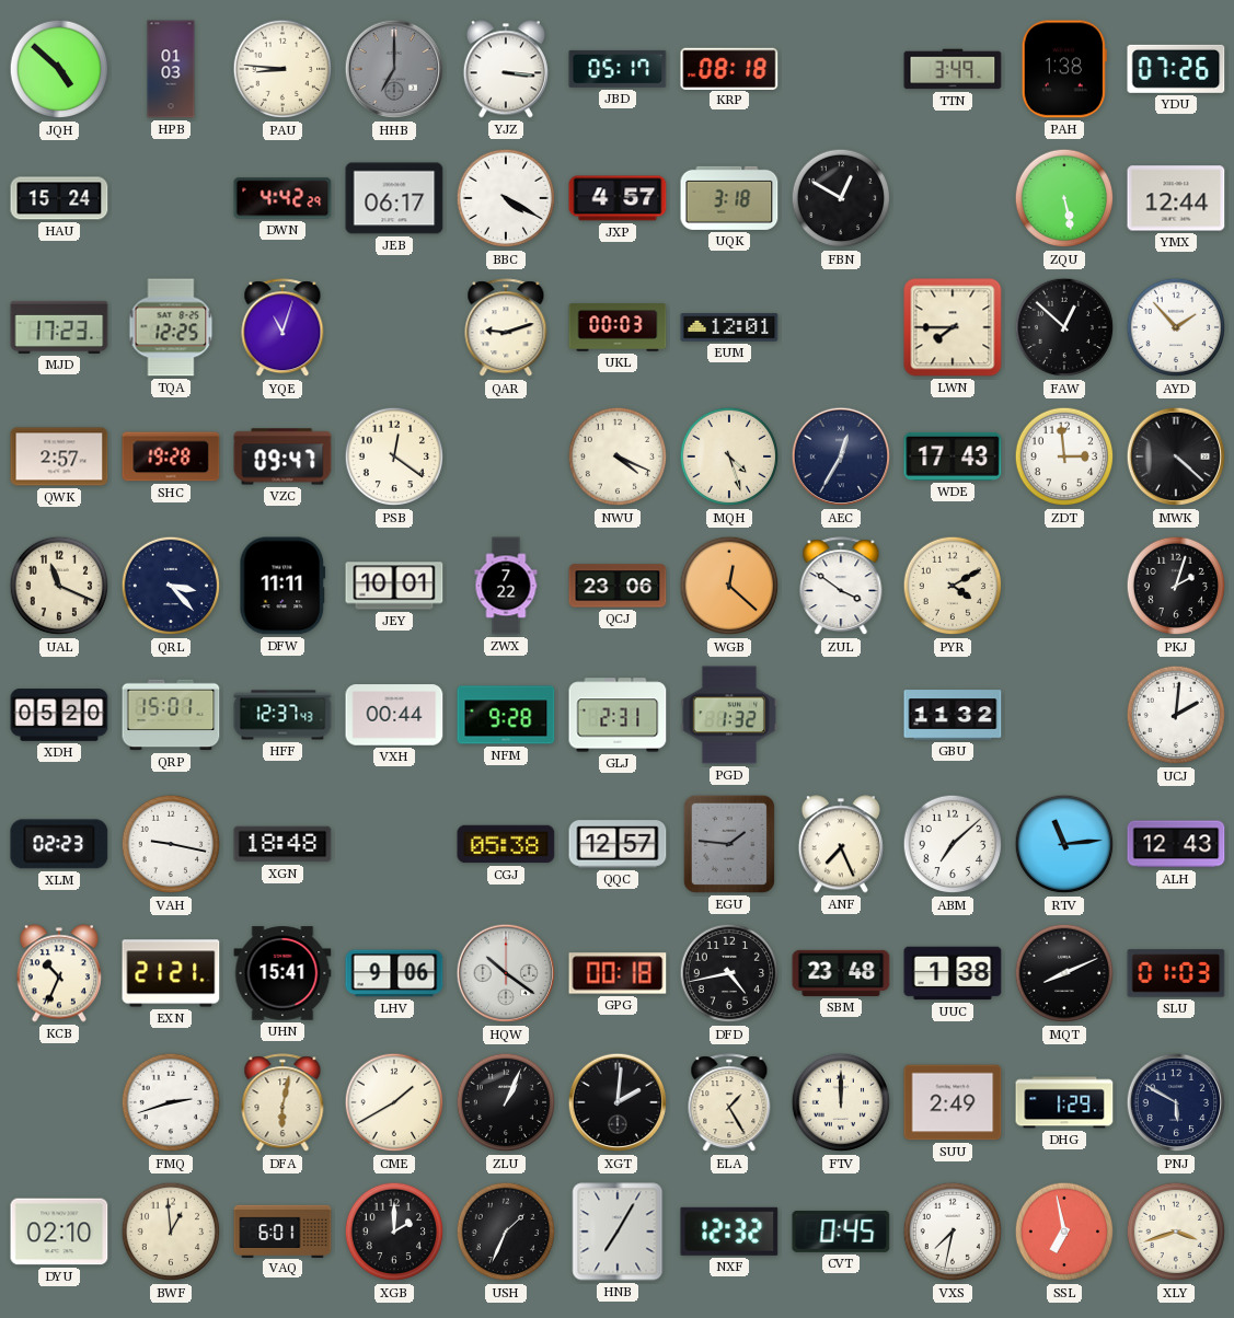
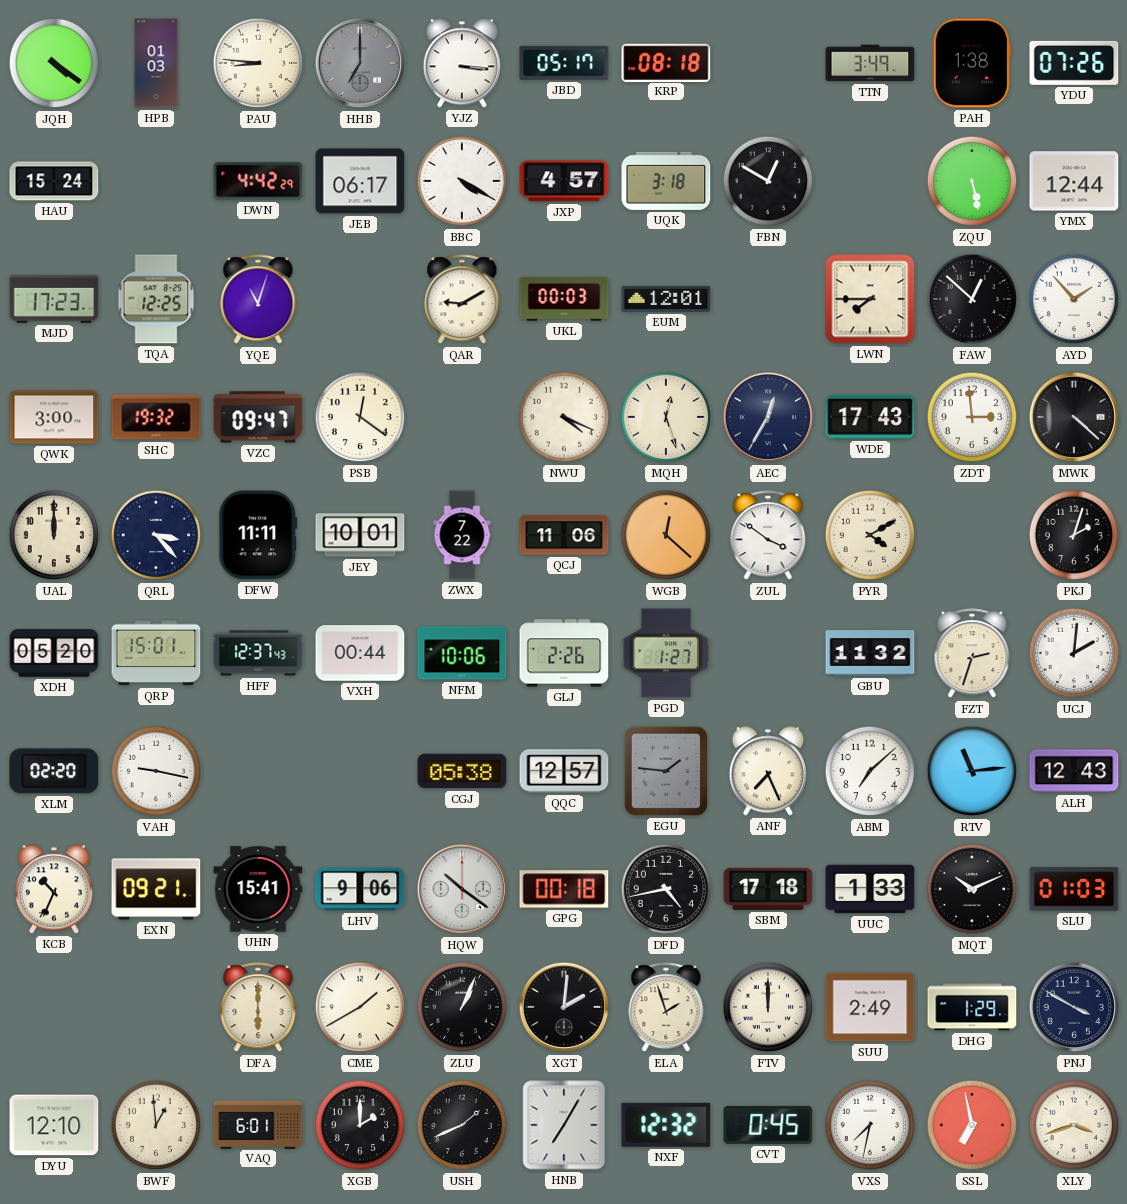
JQH: 4:52 -> 4:21 (54, 63)
QAR: 9:12 -> 9:10 (462, 300)
QWK: 2:57 -> 3:00 (54, 417)
SHC: 19:28 -> 19:32 (156, 417)
MQH: 4:27 -> 12:27 (666, 417)
UAL: 11:19 -> 12:00 (54, 535)
QCJ: 23:06 -> 11:06 (564, 535)
NFM: 9:28 -> 10:06 (462, 653)
GLJ: 2:31 -> 2:26 (564, 653)
PGD: 1:32 -> 1:27 (666, 653)
FZT: none -> 2:33 (972, 654)
XLM: 02:23 -> 02:20 (54, 771)
XGN: 18:48 -> none (282, 844)
EXN: 21:21 -> 09:21 (156, 889)
SBM: 23:48 -> 17:18 (768, 889)
UUC: 1:38 -> 1:33 (870, 889)
MQT: 8:11 -> 10:11 (972, 889)
FMQ: 2:42 -> none (171, 1102)
DFA: 6:02 -> 6:00 (258, 1008)
ELA: 1:25 -> 1:57 (666, 1008)
PNJ: 5:50 -> 3:50 (1074, 1007)
DYU: 02:10 -> 12:10 (54, 1125)
USH: 1:34 -> 1:41 (462, 1125)
